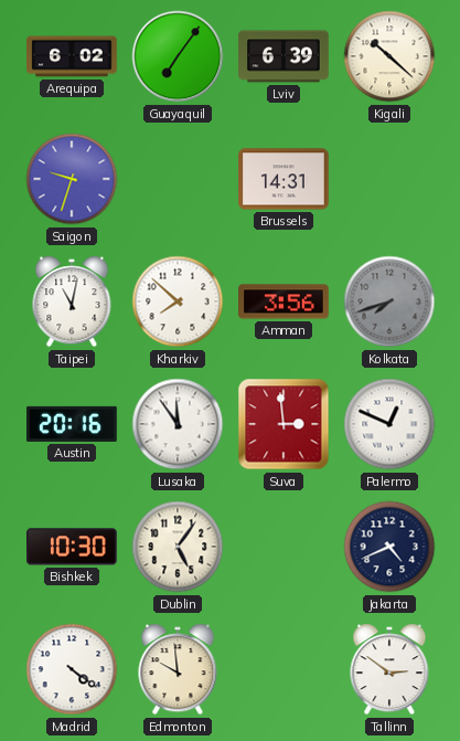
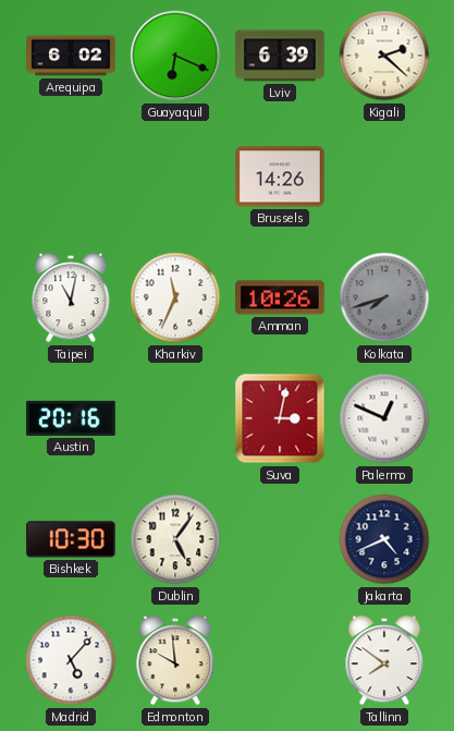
Guayaquil: 7:06 -> 6:19 (175, 56)
Kigali: 10:22 -> 2:22 (384, 56)
Saigon: 9:33 -> none (72, 179)
Brussels: 14:31 -> 14:26 (280, 176)
Kharkiv: 7:52 -> 11:34 (175, 297)
Amman: 3:56 -> 10:26 (280, 297)
Lusaka: 11:54 -> none (178, 424)
Suva: 2:59 -> 3:02 (280, 418)
Madrid: 4:21 -> 5:07 (71, 660)
Tallinn: 2:51 -> 7:51 (384, 660)
